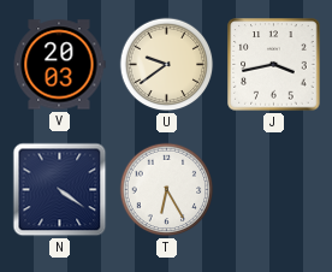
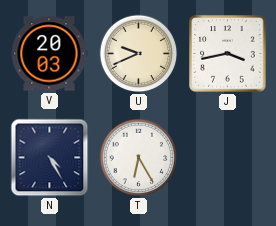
U: 9:39 -> 9:41 (139, 54)
N: 4:21 -> 4:25 (50, 158)
